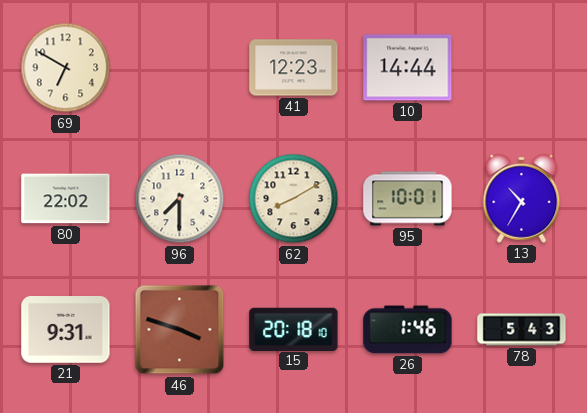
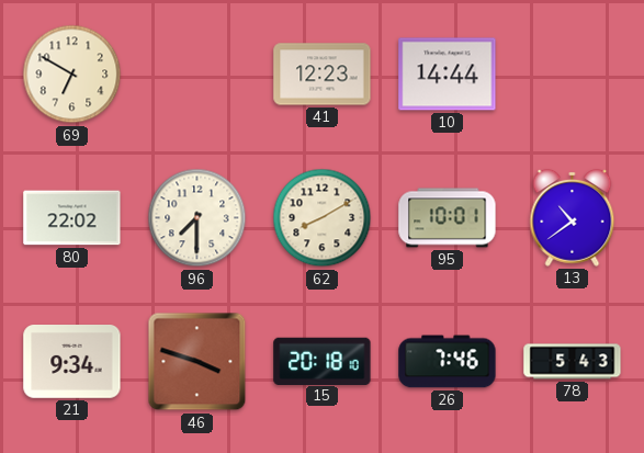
13: 10:35 -> 10:39 (573, 218)
21: 9:31 -> 9:34 (72, 362)
26: 1:46 -> 7:46 (448, 362)
